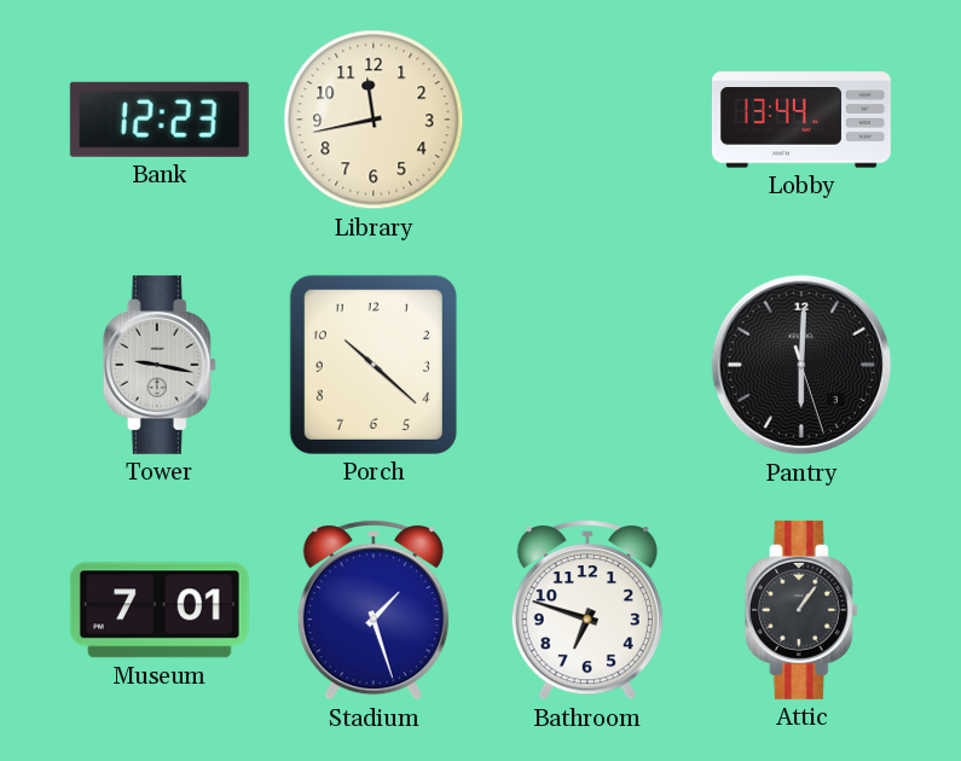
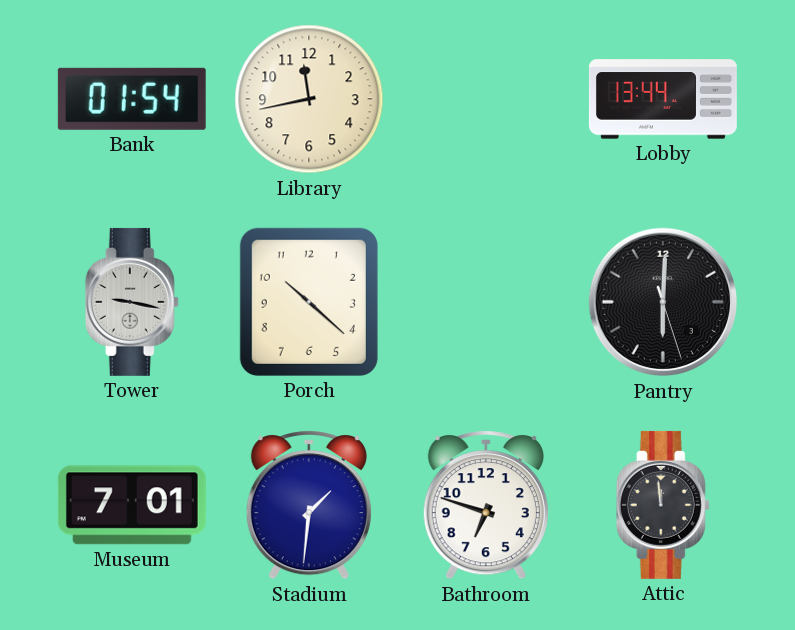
Bank: 12:23 -> 01:54 (132, 99)
Stadium: 1:27 -> 1:31 (309, 506)
Attic: 1:06 -> 11:59 (663, 505)
